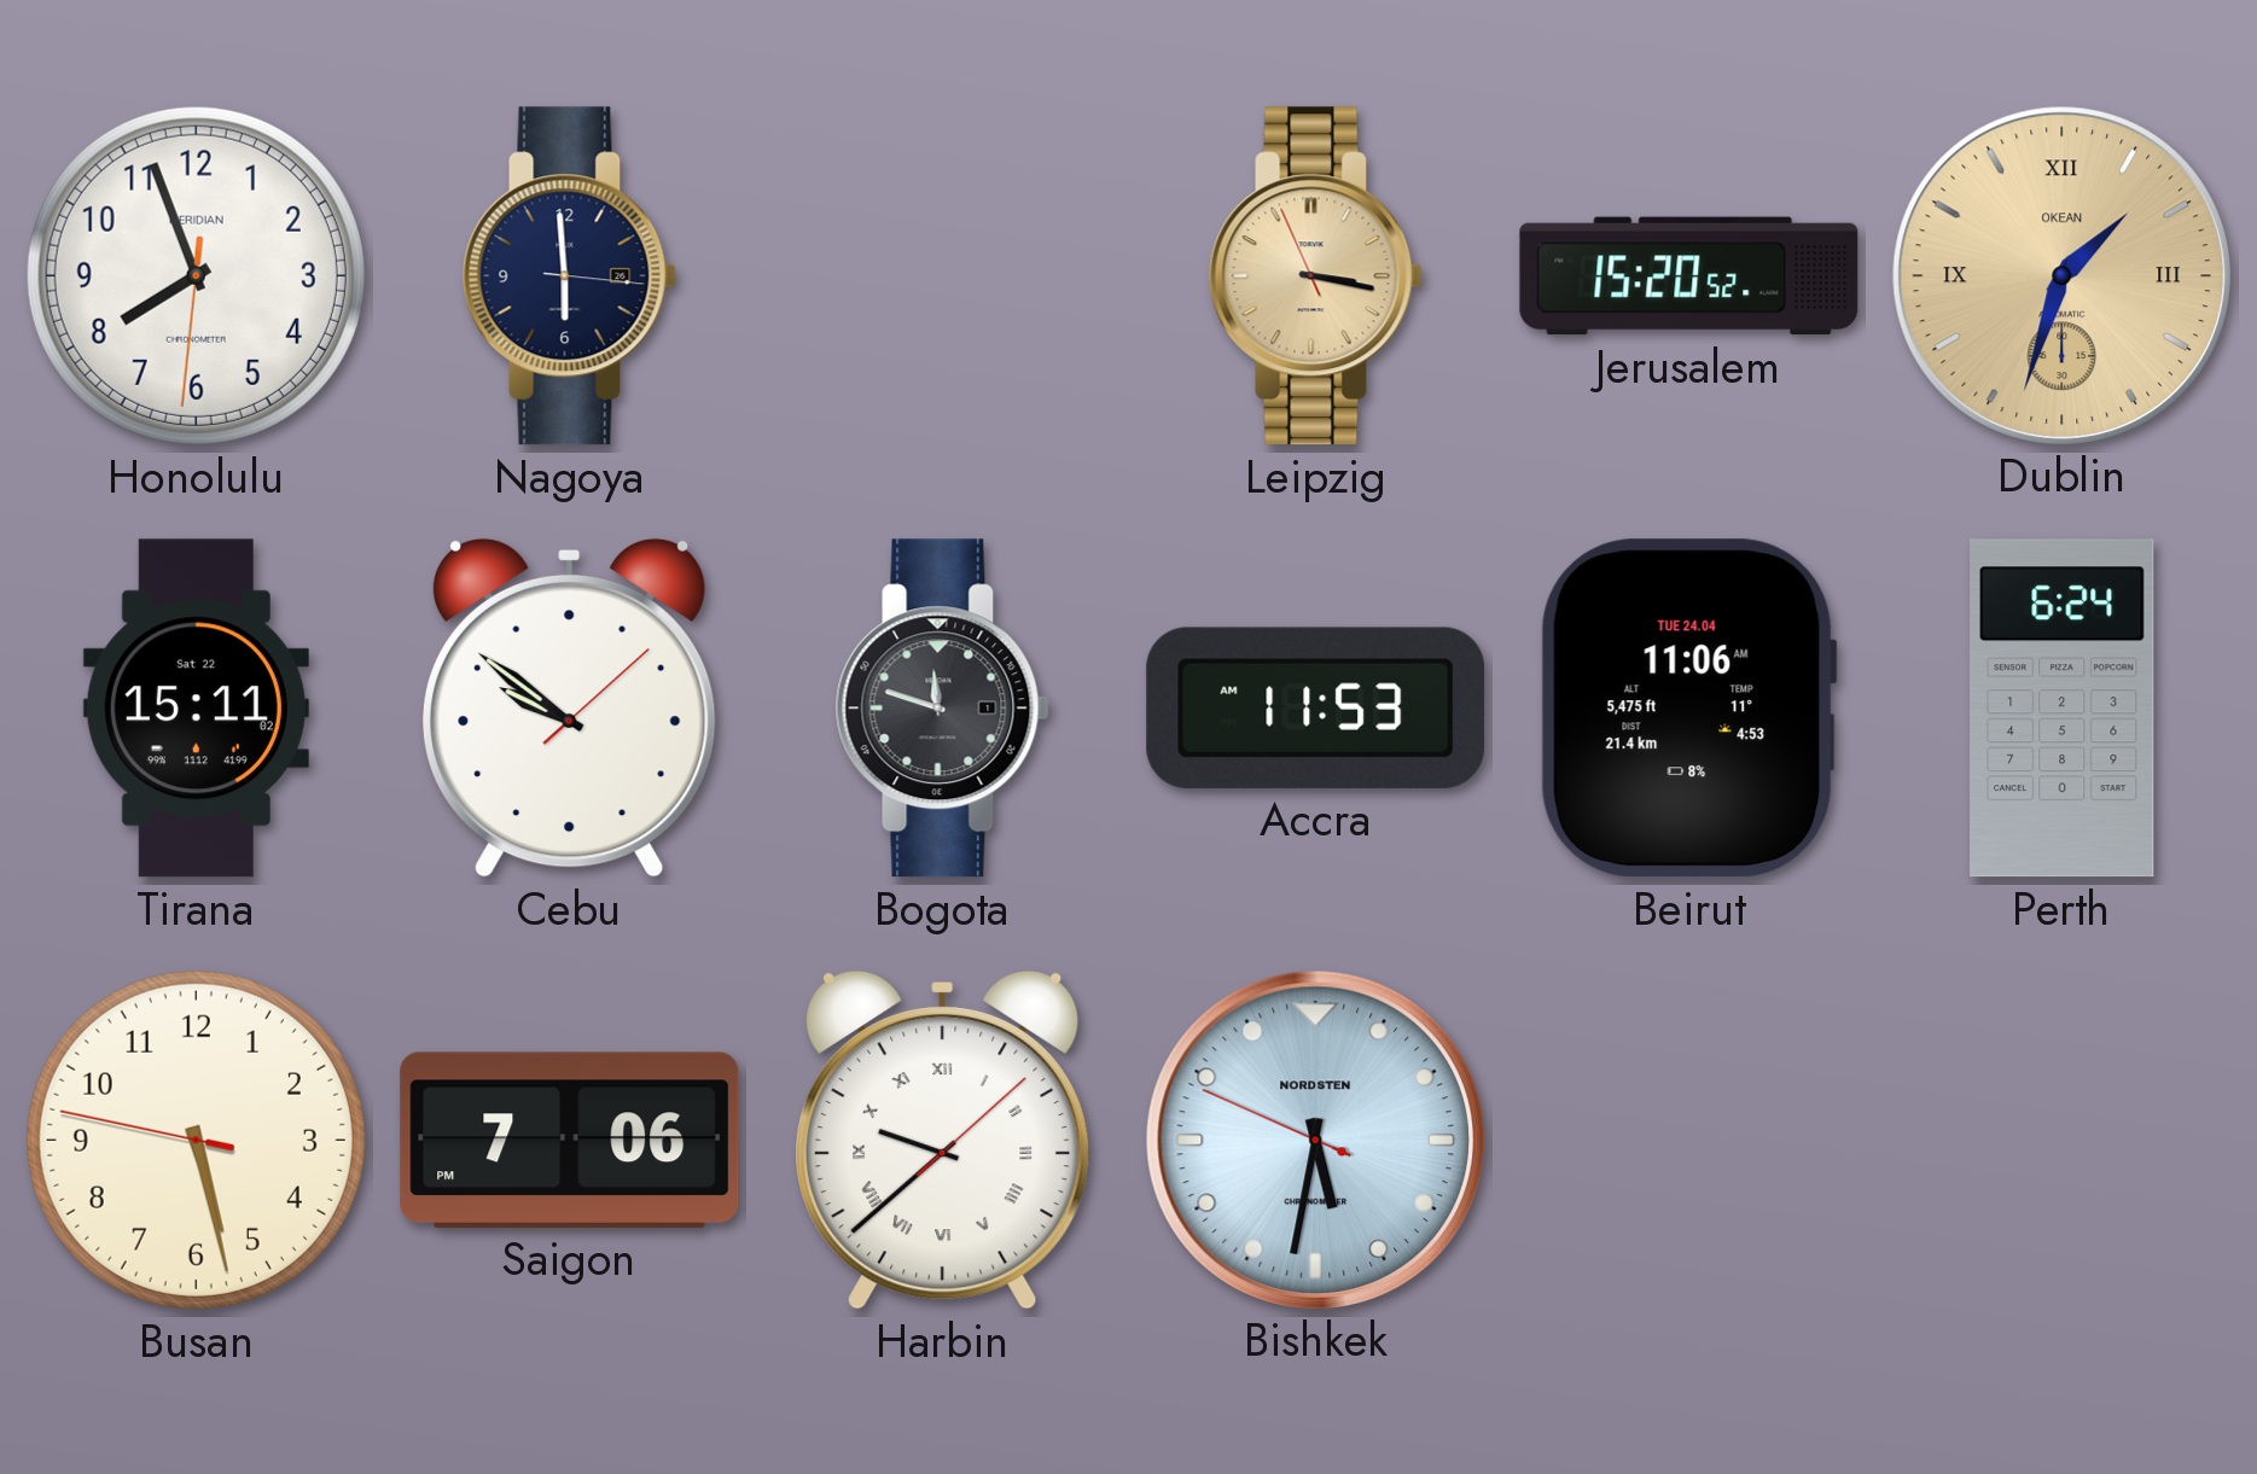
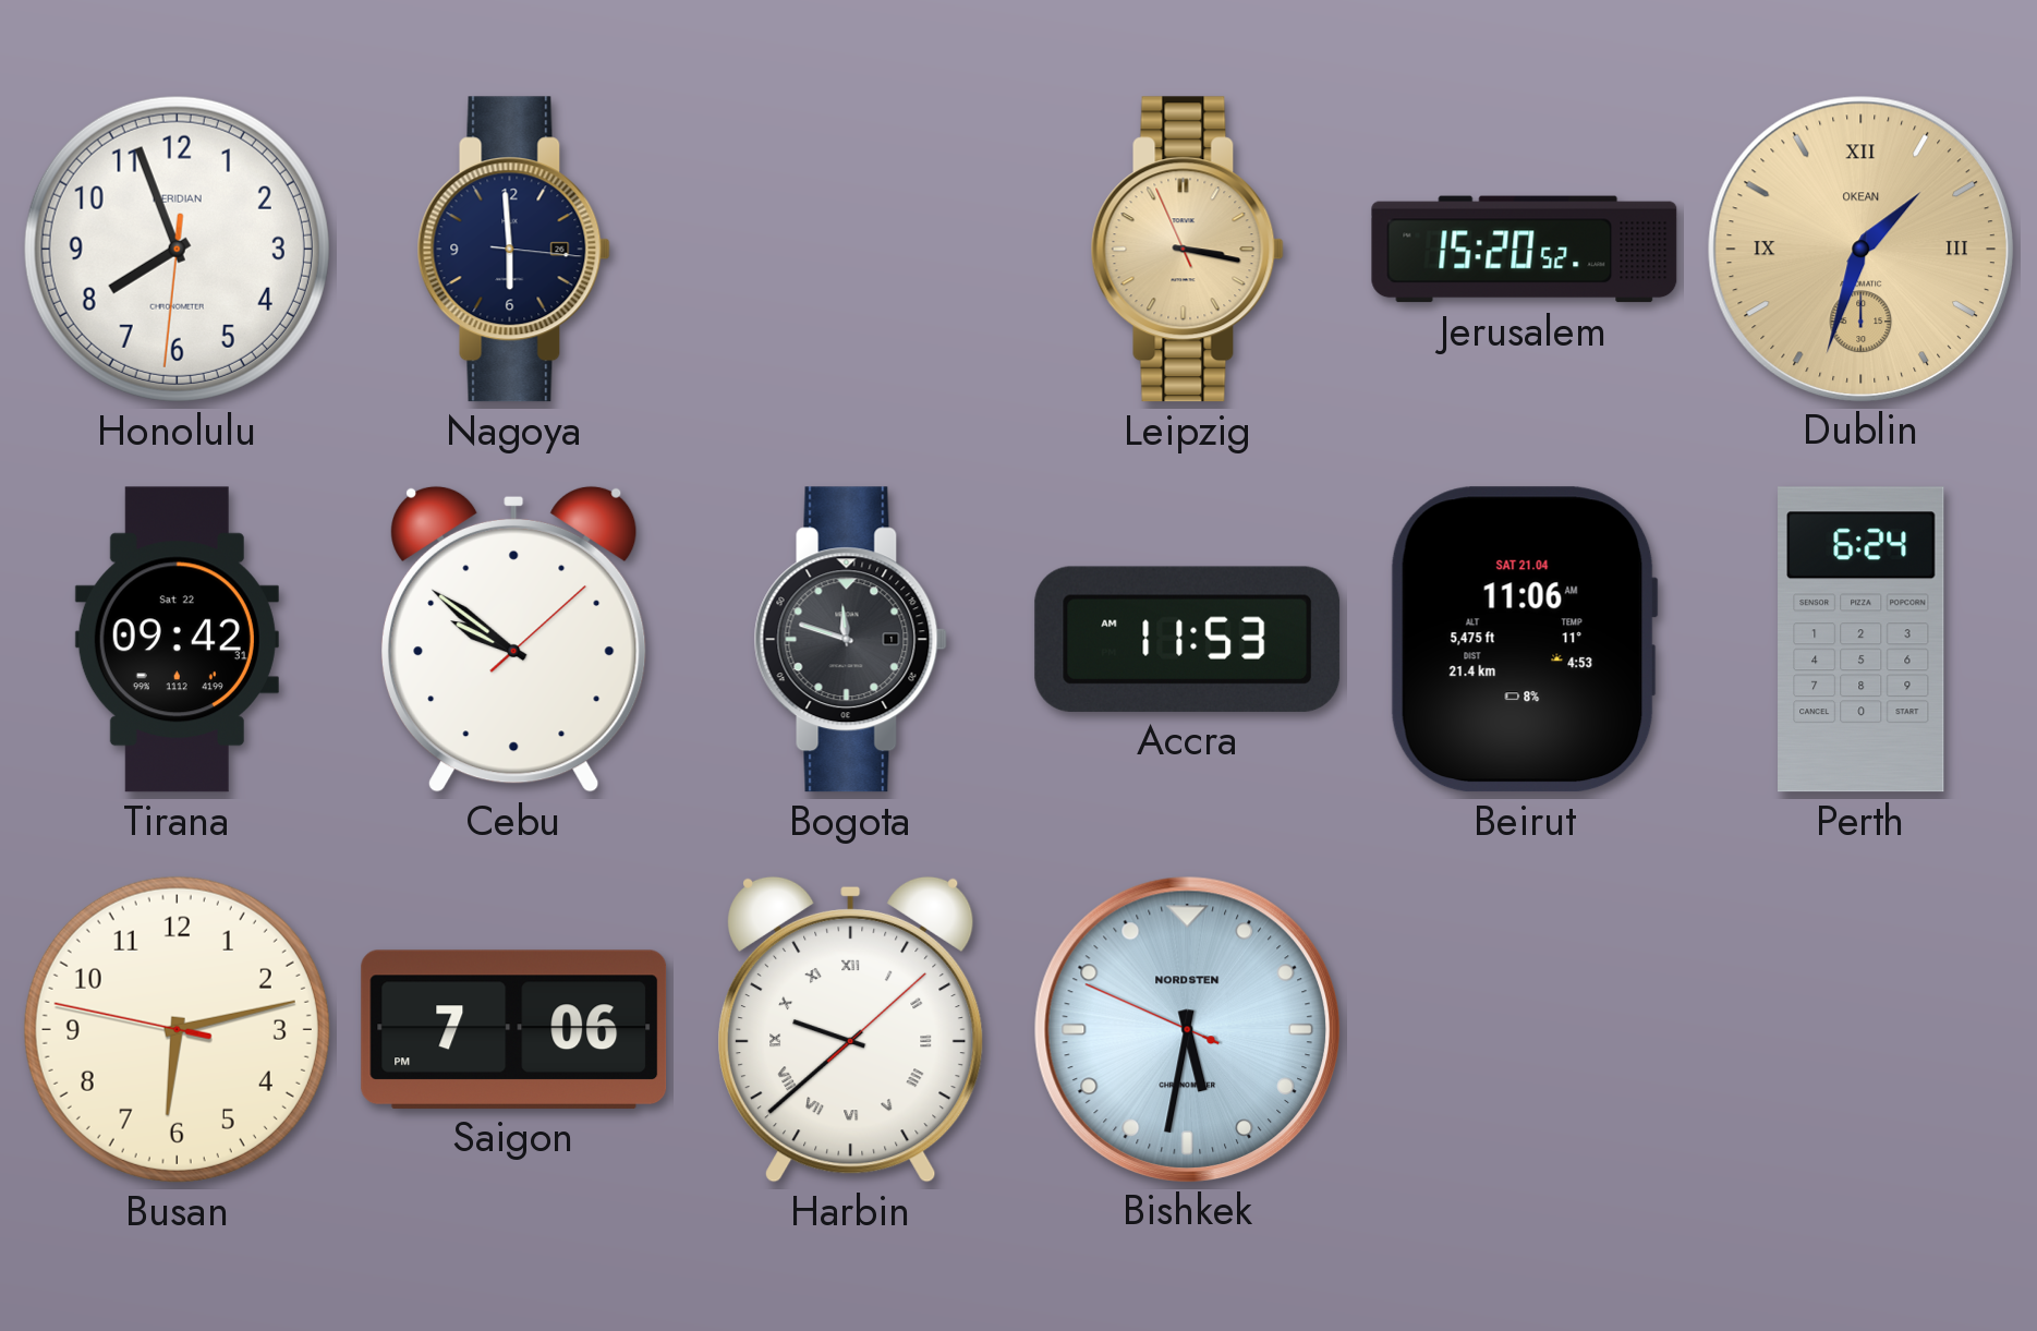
Tirana: 15:11 -> 09:42 (177, 640)
Beirut date: TUE 24.04 -> SAT 21.04 (1524, 640)
Busan: 5:27 -> 6:12 (177, 1029)
